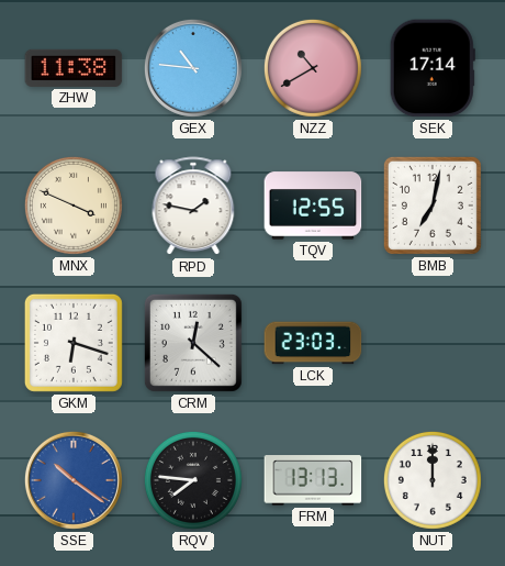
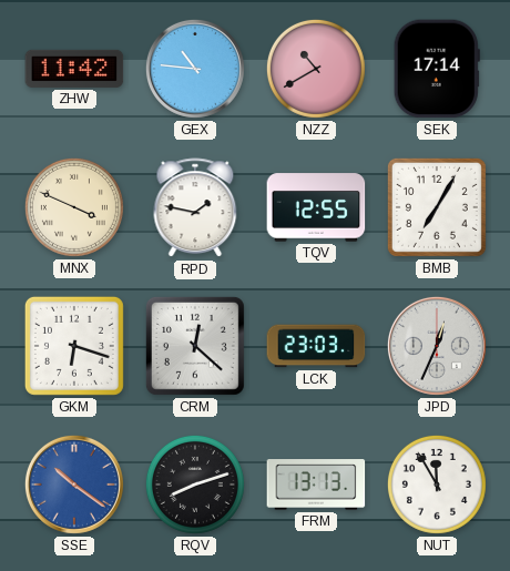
ZHW: 11:38 -> 11:42 (74, 69)
BMB: 7:02 -> 7:05 (437, 207)
JPD: none -> 12:34 (437, 346)
RQV: 7:46 -> 8:12 (195, 485)
NUT: 12:00 -> 11:55 (437, 485)
